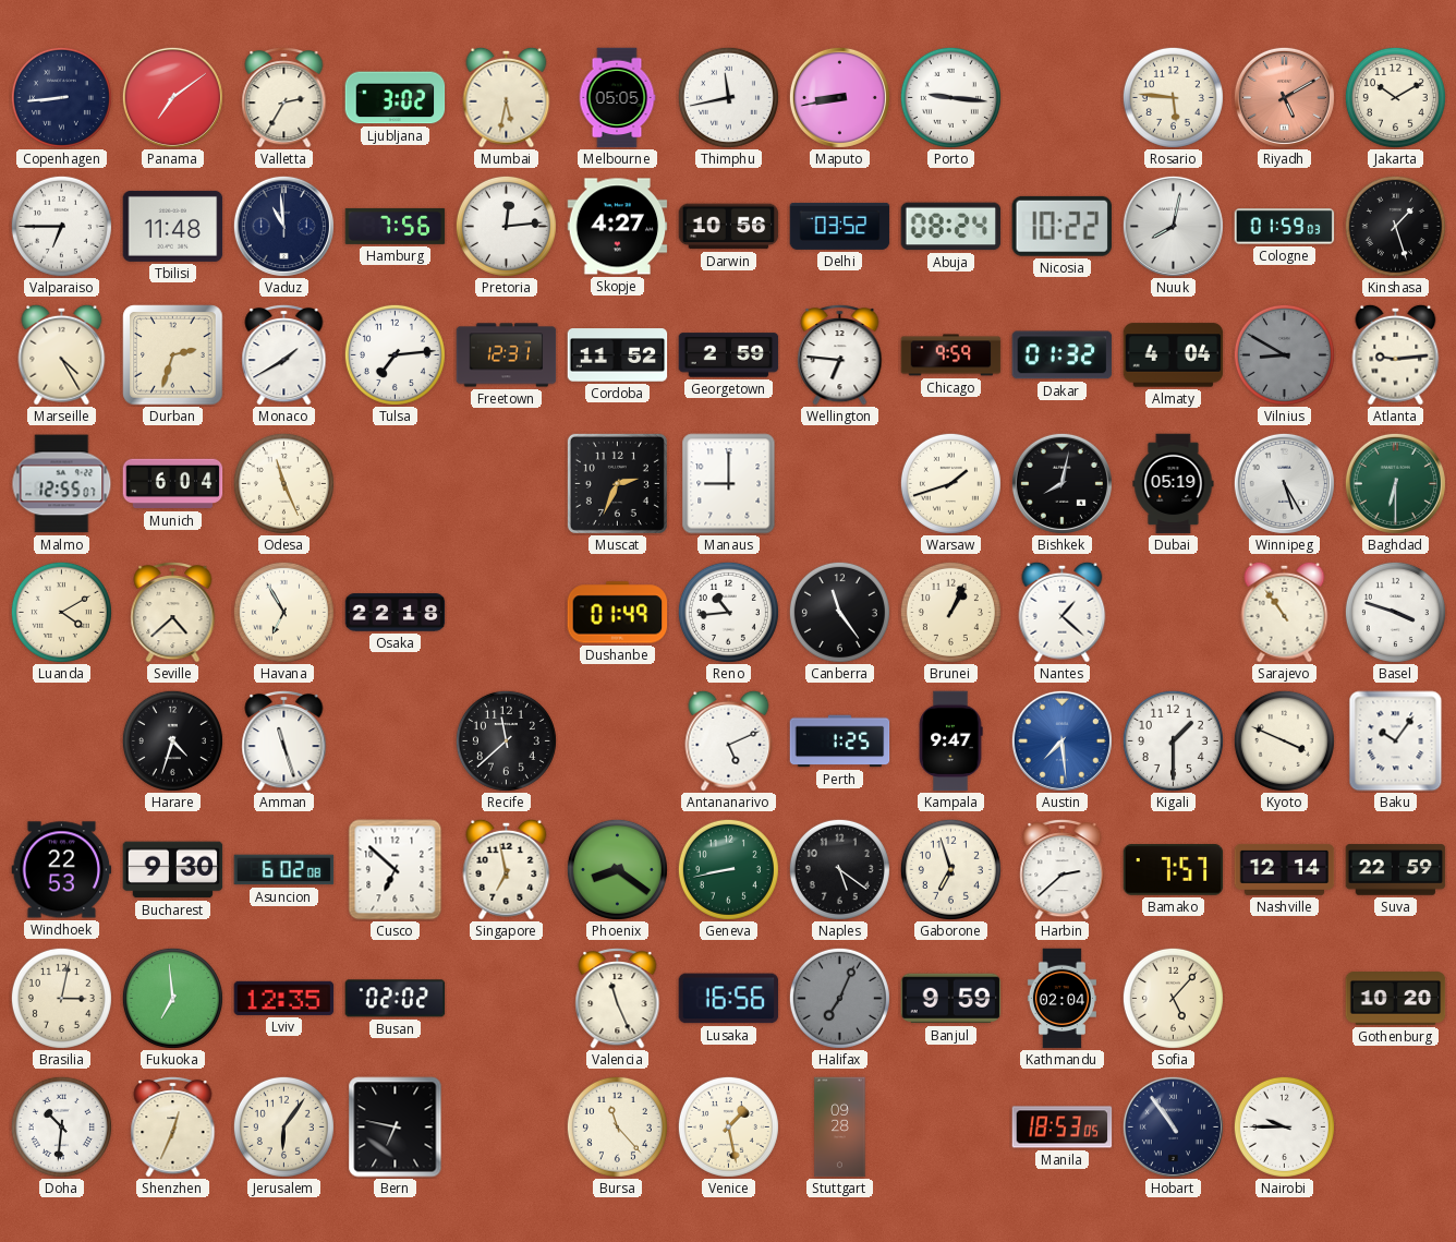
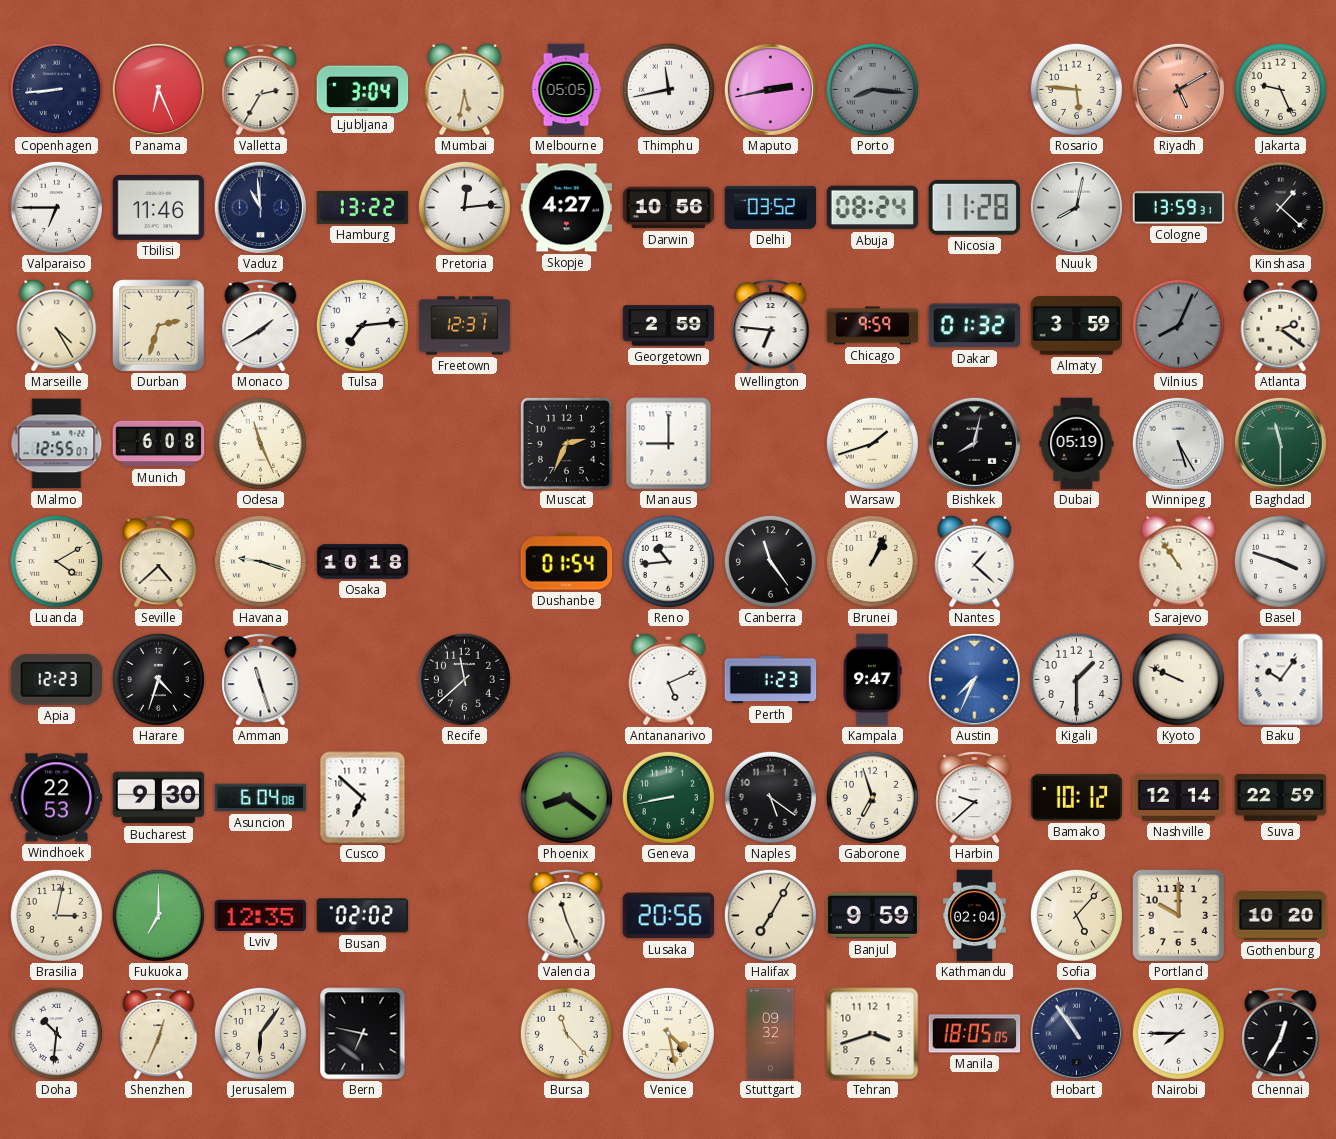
Panama: 7:09 -> 6:26 (158, 89)
Ljubljana: 3:02 -> 3:04 (363, 90)
Maputo: 8:43 -> 2:43 (770, 89)
Porto: 9:16 -> 8:16 (872, 89)
Porto dial: white -> grey (872, 89)
Jakarta: 10:10 -> 9:26 (1280, 89)
Tbilisi: 11:48 -> 11:46 (159, 207)
Hamburg: 7:56 -> 13:22 (363, 207)
Nicosia: 10:22 -> 11:28 (974, 207)
Cologne: 01:59 -> 13:59 (1179, 208)
Kinshasa: 1:27 -> 1:22 (1280, 207)
Cordoba: 11:52 -> none (618, 355)
Almaty: 4:04 -> 3:59 (1077, 326)
Vilnius: 8:50 -> 8:04 (1178, 325)
Atlanta: 9:14 -> 2:21 (1281, 325)
Munich: 6:04 -> 6:08 (159, 444)
Baghdad: 6:30 -> 11:30 (1280, 443)
Havana: 6:55 -> 9:18 (260, 561)
Osaka: 22:18 -> 10:18 (363, 562)
Dushanbe: 01:49 -> 01:54 (567, 562)
Apia: none -> 12:23 (57, 679)
Perth: 1:25 -> 1:23 (771, 680)
Austin: 7:29 -> 7:34 (974, 679)
Kyoto: 3:49 -> 9:49 (1178, 679)
Asuncion: 6:02 -> 6:04 (261, 798)
Singapore: 6:58 -> none (507, 869)
Harbin: 2:38 -> 9:38 (975, 797)
Bamako: 7:57 -> 10:12 (1077, 798)
Fukuoka: 6:59 -> 7:00 (158, 915)
Lusaka: 16:56 -> 20:56 (669, 916)
Halifax: 7:04 -> 7:05 (770, 915)
Halifax dial: grey -> cream (770, 915)
Portland: none -> 10:00 (1178, 915)
Venice: 1:28 -> 4:28 (668, 1033)
Stuttgart: 09:28 -> 09:32 (771, 1034)
Tehran: none -> 3:42 (873, 1034)
Manila: 18:53 -> 18:05 (975, 1034)
Nairobi: 9:45 -> 7:45 (1178, 1033)
Chennai: none -> 12:35 (1281, 1033)
